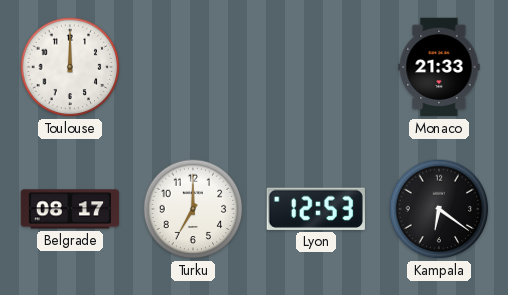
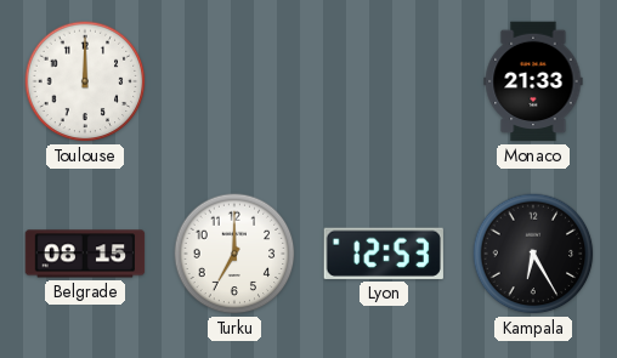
Belgrade: 08:17 -> 08:15 (85, 254)
Kampala: 6:21 -> 6:25 (533, 254)
